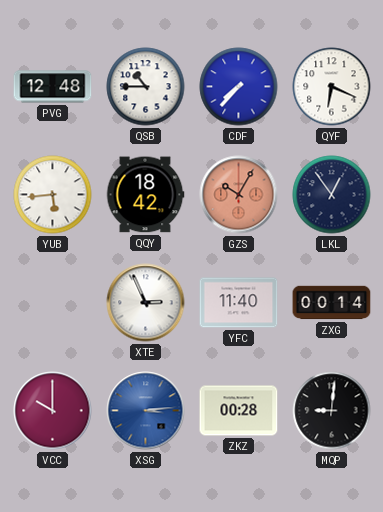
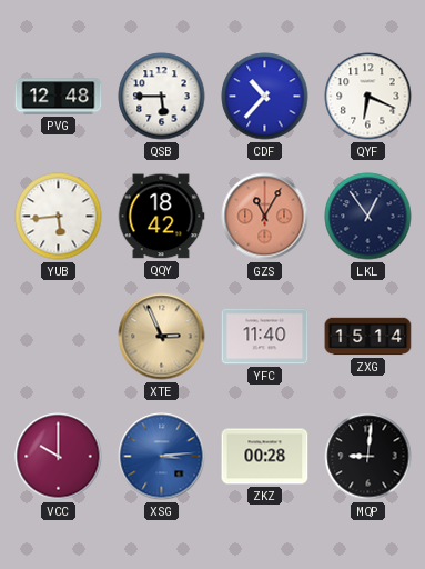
QSB: 10:45 -> 5:45 (162, 97)
CDF: 7:37 -> 10:37 (265, 97)
GZS: 10:05 -> 11:05 (265, 217)
XTE dial: white -> champagne (162, 337)
ZXG: 00:14 -> 15:14 (368, 337)
